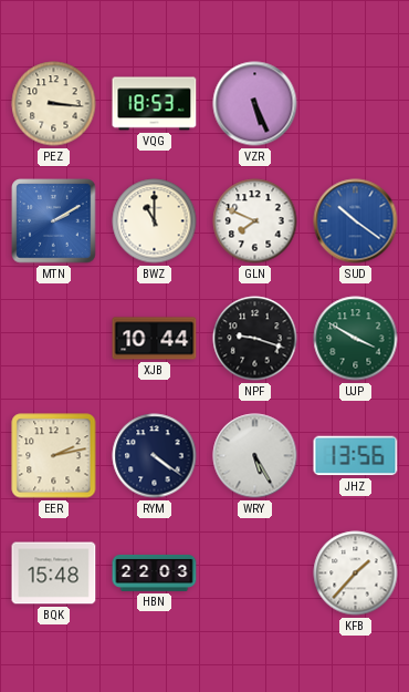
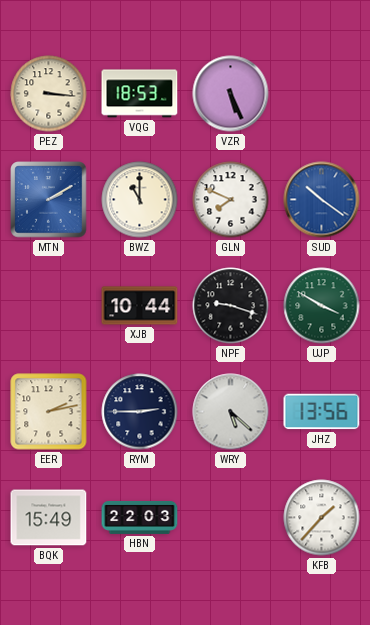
RYM: 4:21 -> 2:45 (140, 412)
WRY: 5:25 -> 5:22 (231, 412)
BQK: 15:48 -> 15:49 (49, 518)
